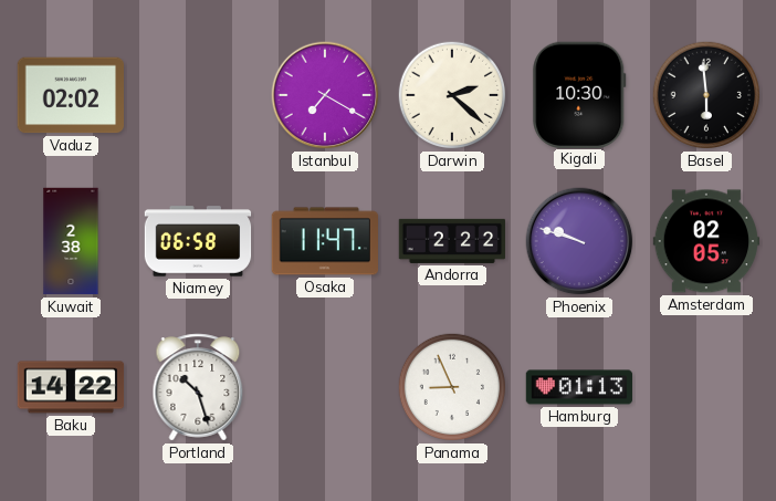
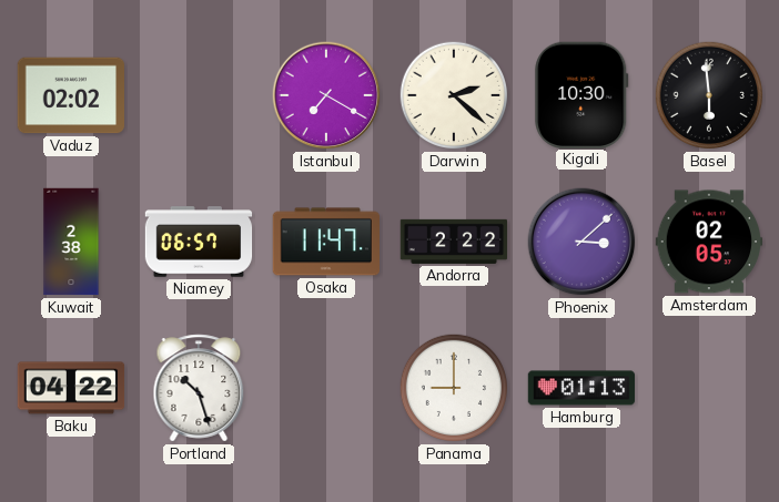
Niamey: 06:58 -> 06:57 (199, 242)
Phoenix: 9:48 -> 3:08 (581, 242)
Baku: 14:22 -> 04:22 (71, 388)
Panama: 8:56 -> 9:00 (454, 388)
